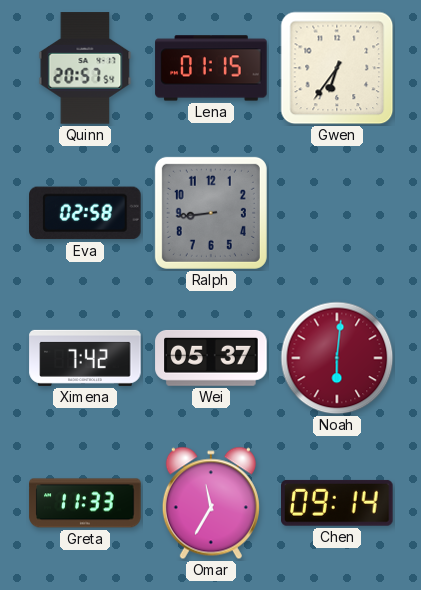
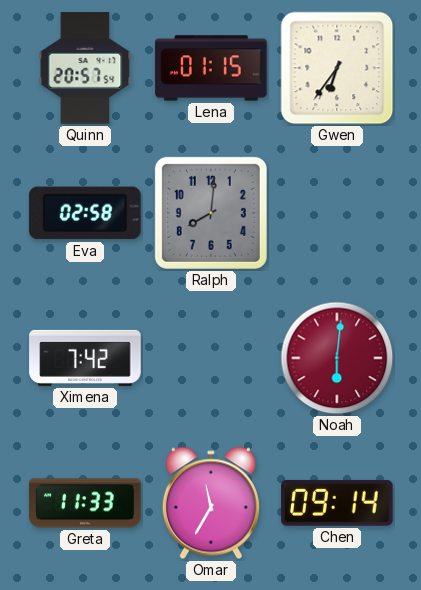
Ralph: 8:44 -> 8:01 (211, 213)
Wei: 05:37 -> none (211, 358)
